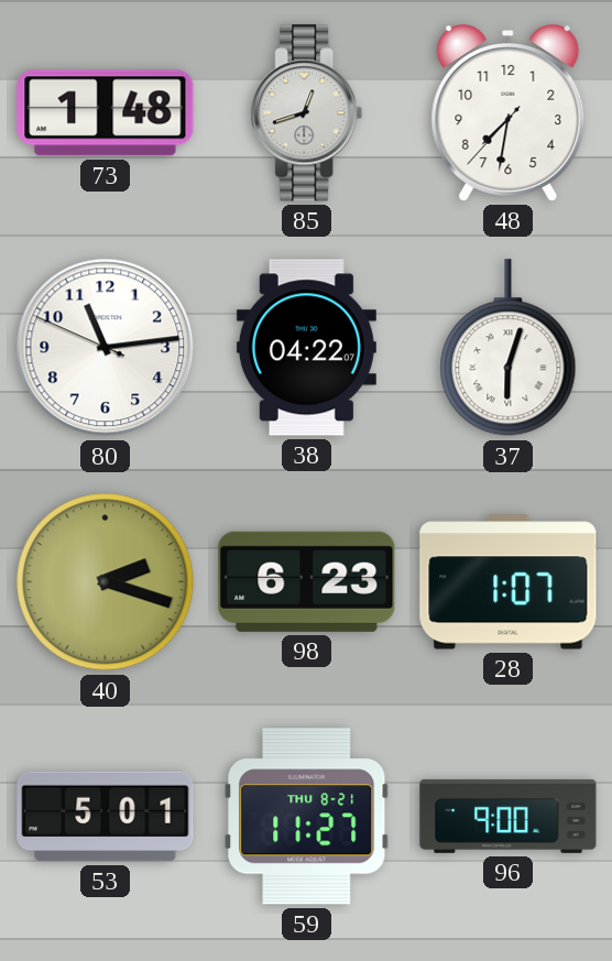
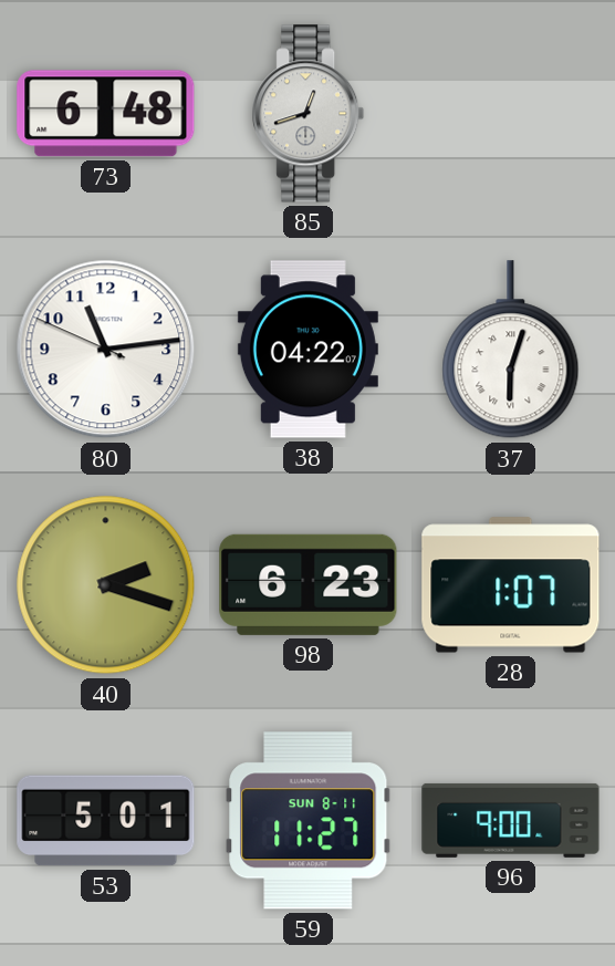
73: 1:48 -> 6:48 (106, 114)
48: 7:31 -> none (509, 113)
59 date: THU 8-21 -> SUN 8-11 (309, 821)
